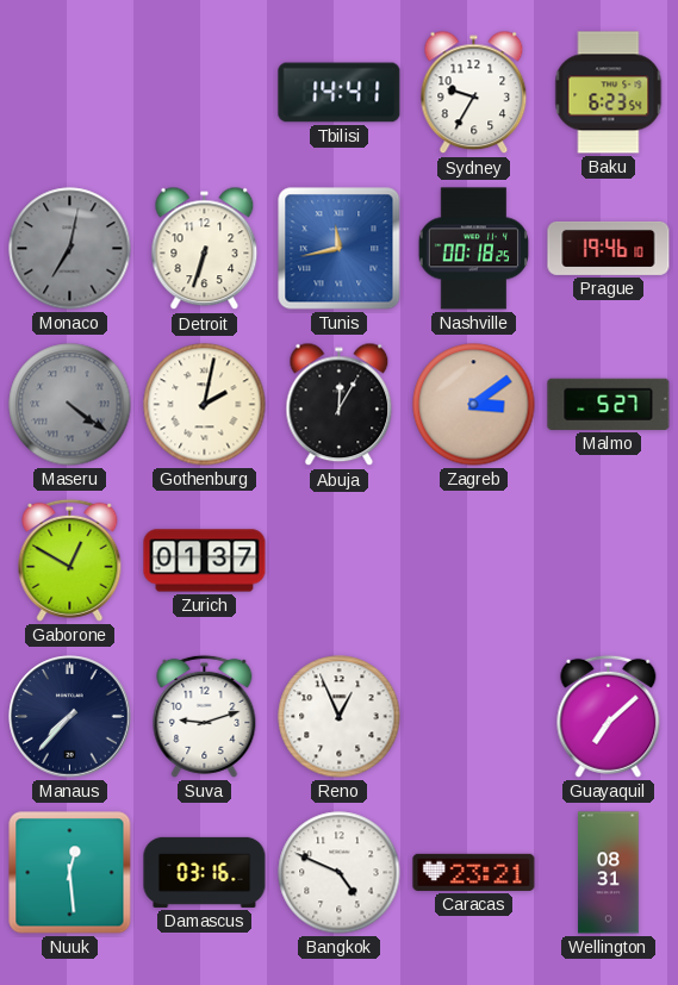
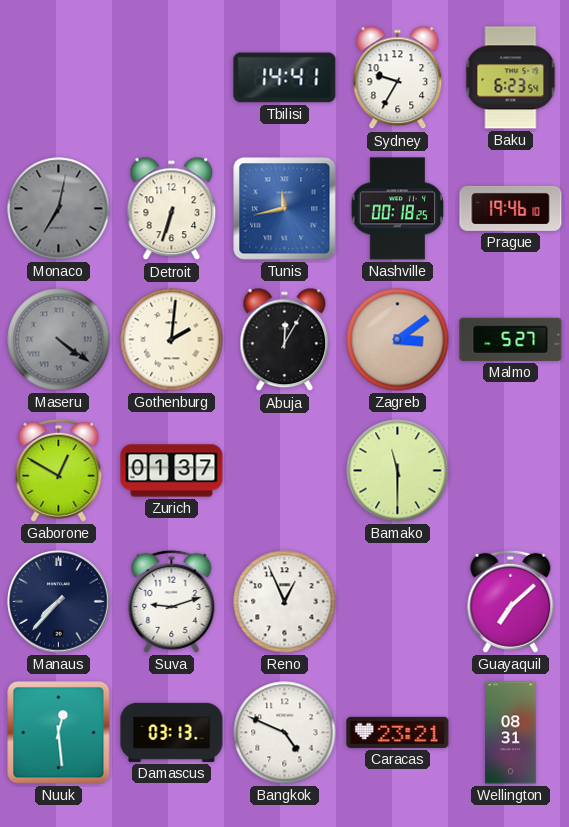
Gothenburg: 2:02 -> 2:01 (172, 340)
Bamako: none -> 11:30 (398, 471)
Damascus: 03:16 -> 03:13 (172, 732)
